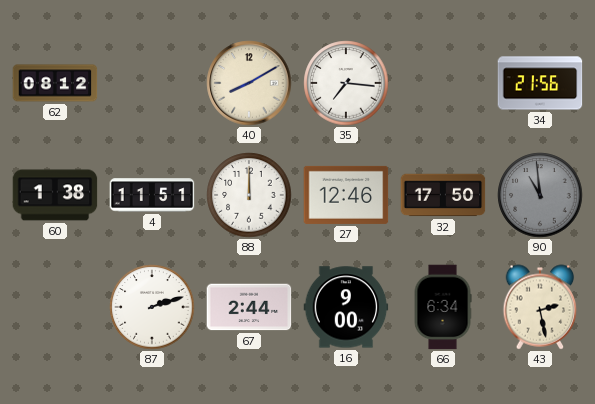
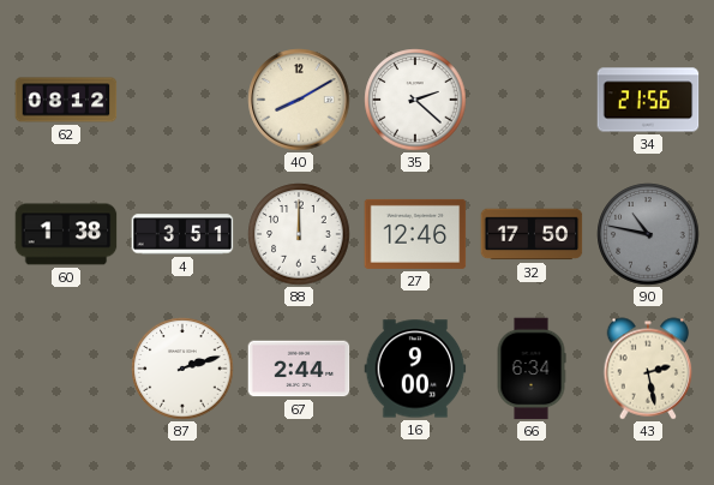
35: 7:16 -> 2:22 (415, 100)
4: 11:51 -> 3:51 (182, 234)
90: 10:59 -> 10:47 (648, 234)
